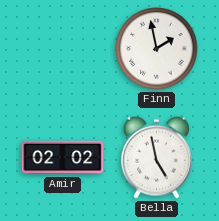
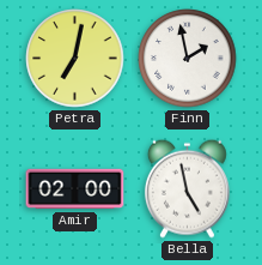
Petra: none -> 7:02 (75, 59)
Amir: 02:02 -> 02:00 (75, 189)
